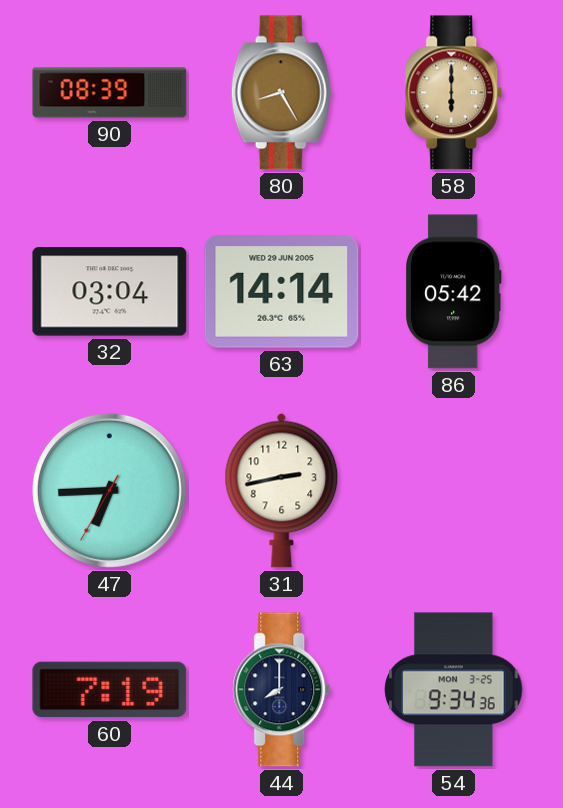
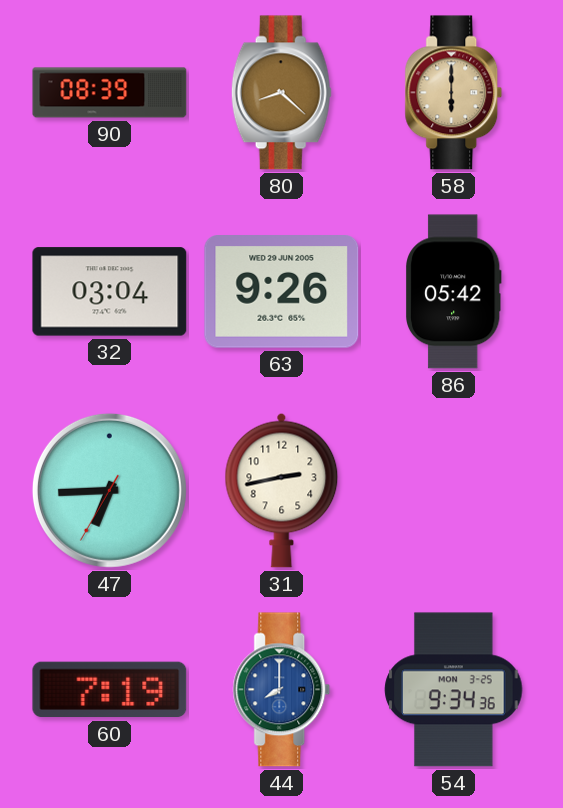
80: 8:25 -> 8:22 (281, 93)
63: 14:14 -> 9:26 (282, 292)
44 dial: navy -> blue (282, 690)
